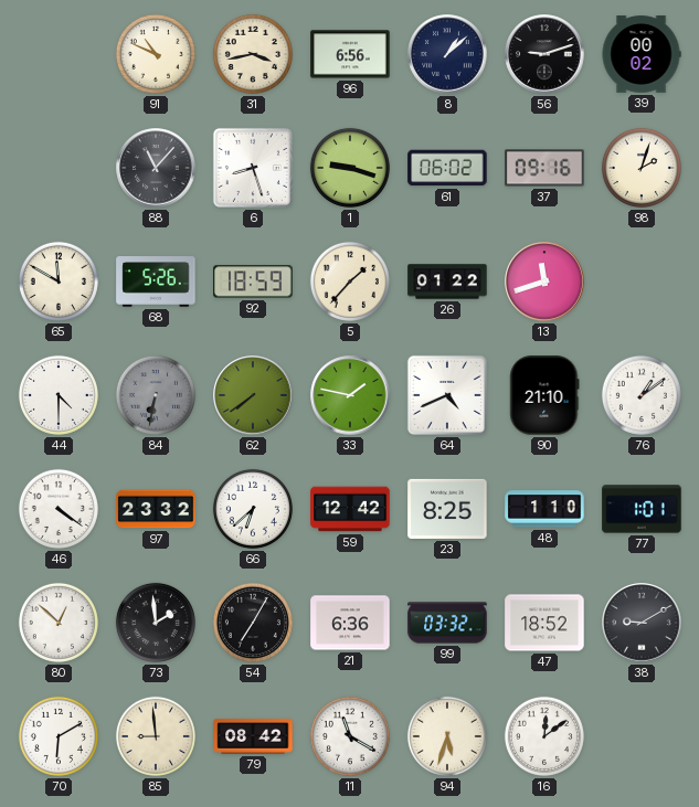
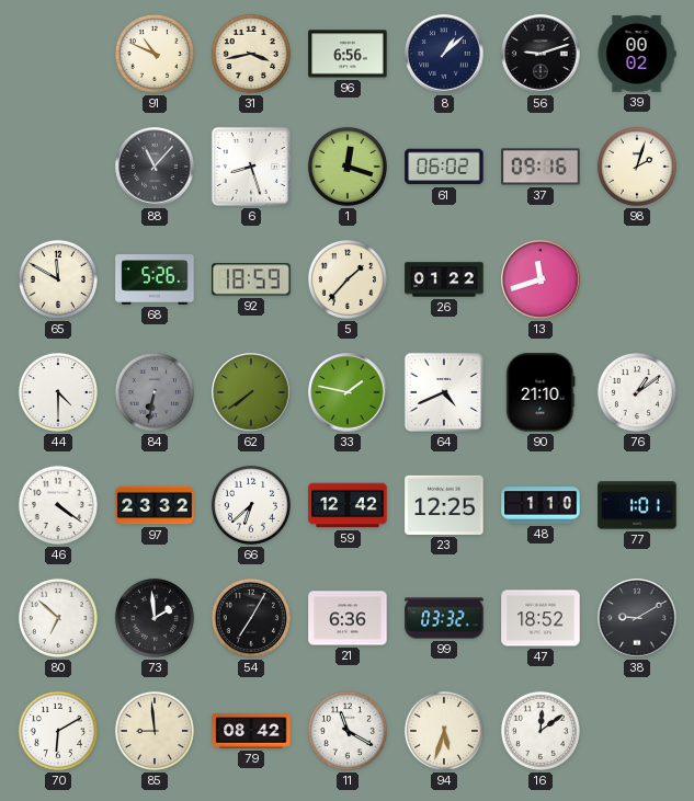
1: 9:18 -> 12:18 (348, 167)
23: 8:25 -> 12:25 (444, 505)
80: 12:52 -> 6:52 (58, 618)
